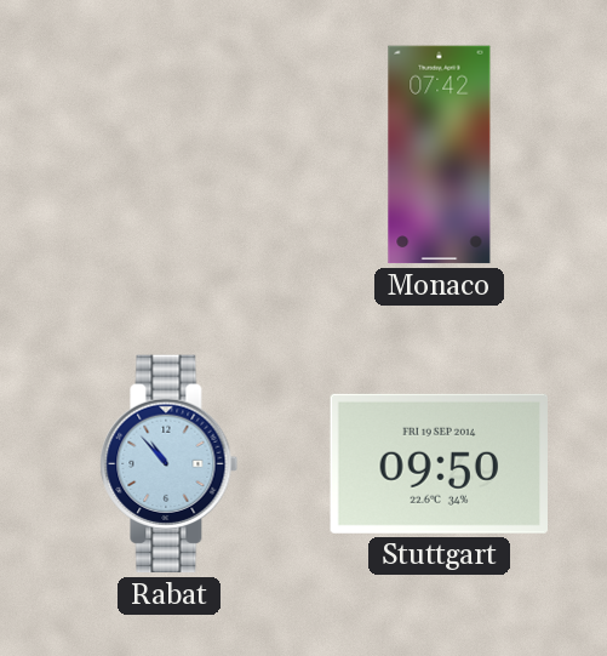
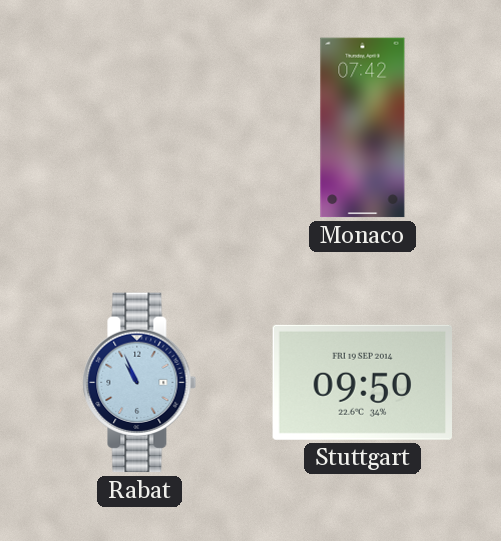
Rabat: 10:53 -> 10:56 (140, 383)
